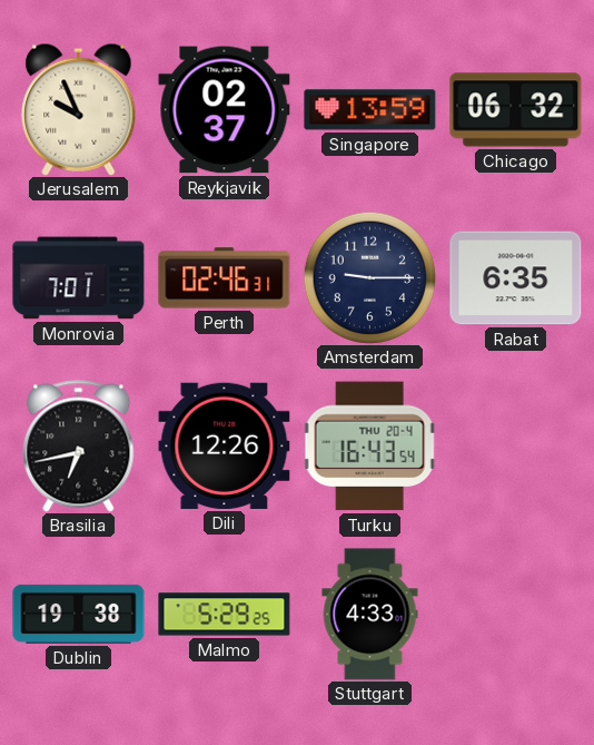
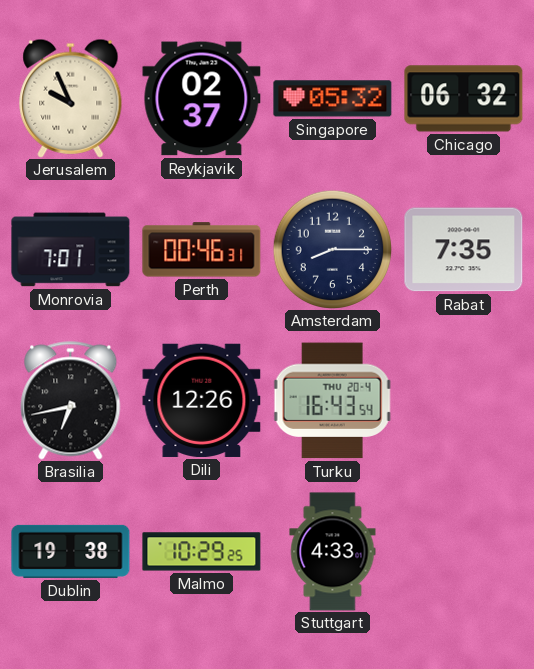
Singapore: 13:59 -> 05:32 (333, 99)
Perth: 02:46 -> 00:46 (202, 250)
Amsterdam: 9:15 -> 8:15 (332, 249)
Rabat: 6:35 -> 7:35 (464, 250)
Malmo: 5:29 -> 10:29 (202, 552)
